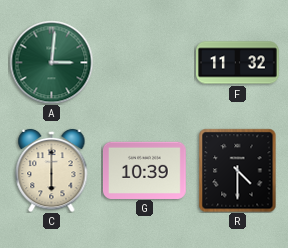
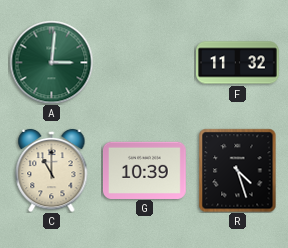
C: 6:00 -> 11:00 (52, 170)
R: 4:30 -> 4:27 (238, 170)
